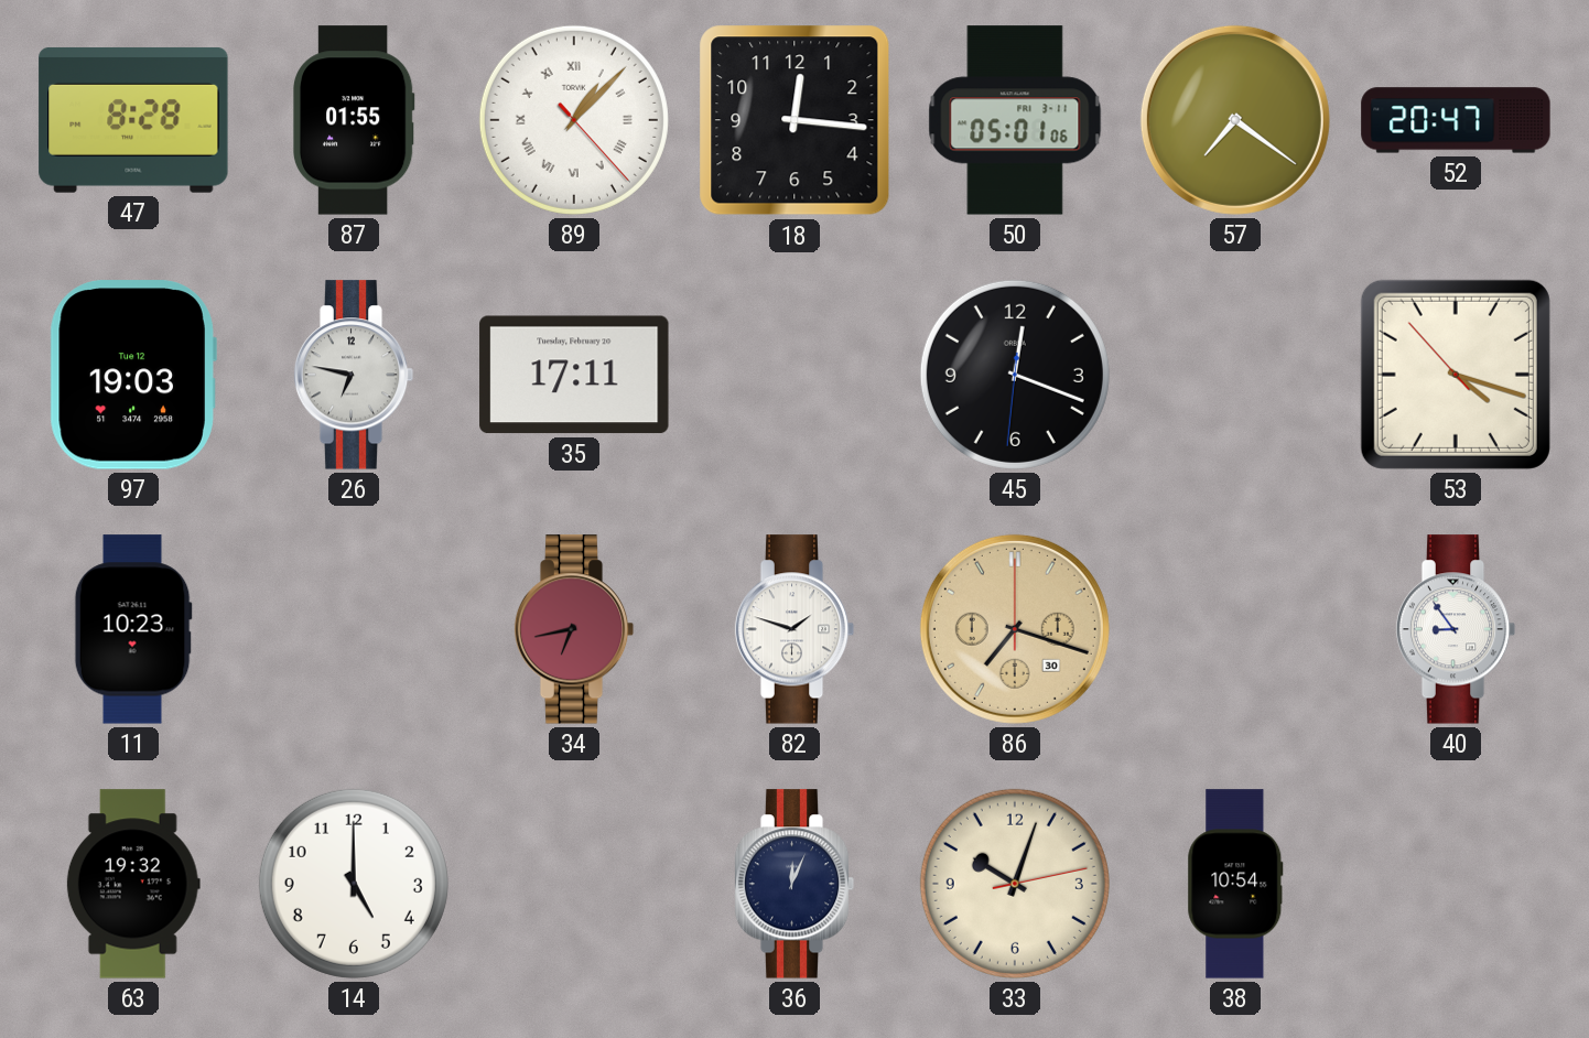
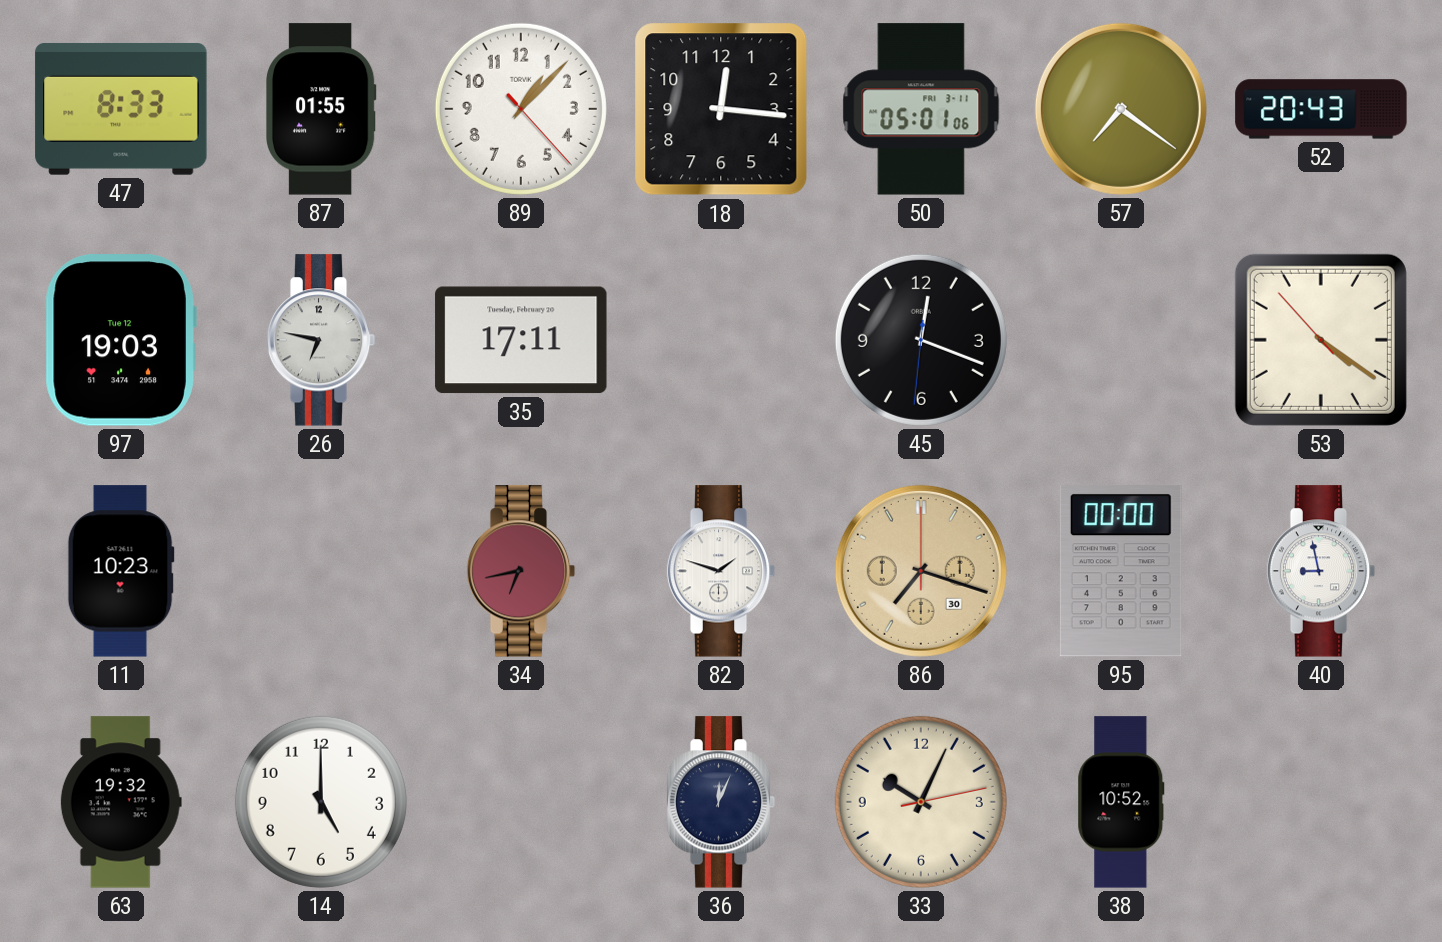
47: 8:28 -> 8:33 (121, 109)
89 numerals: Roman -> Arabic (521, 109)
52: 20:47 -> 20:43 (1321, 109)
53: 4:17 -> 4:20 (1321, 340)
95: none -> 00:00 (1121, 571)
40: 8:54 -> 8:58 (1321, 571)
33: 10:03 -> 10:04 (921, 802)
38: 10:54 -> 10:52 (1121, 802)
